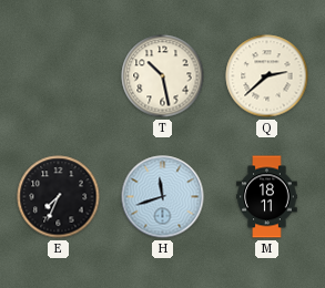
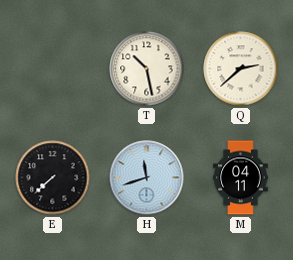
E: 7:34 -> 7:38 (53, 178)
M: 18:11 -> 04:11 (241, 178)
